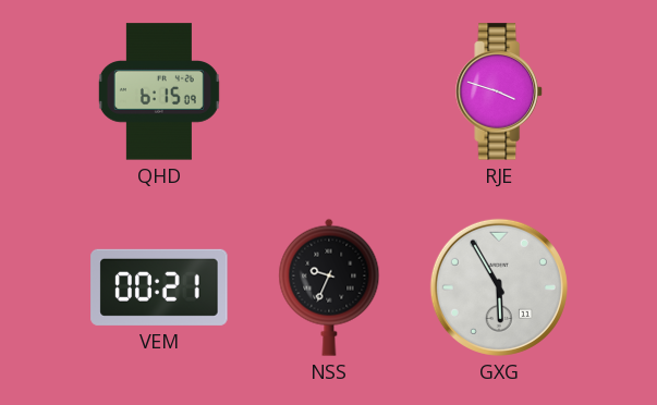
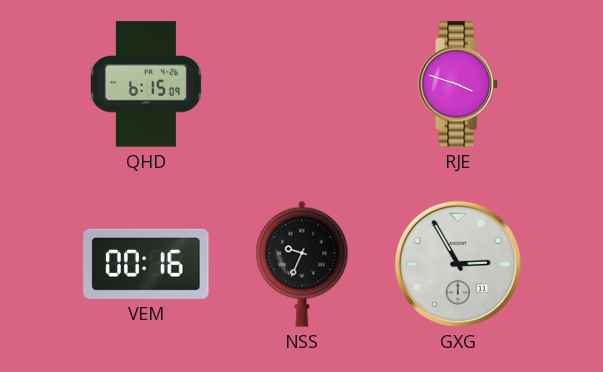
VEM: 00:21 -> 00:16 (146, 264)
GXG: 5:55 -> 2:55 (458, 264)
